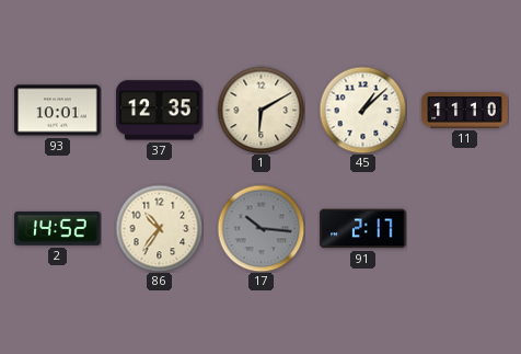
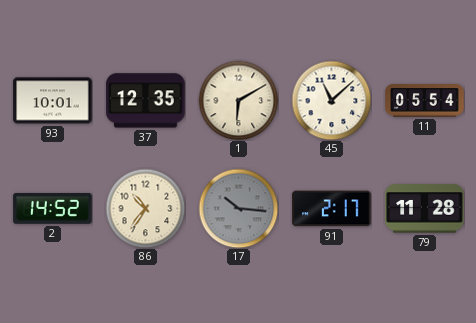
45: 1:08 -> 11:08 (331, 100)
11: 11:10 -> 05:54 (425, 101)
79: none -> 11:28 (425, 209)
